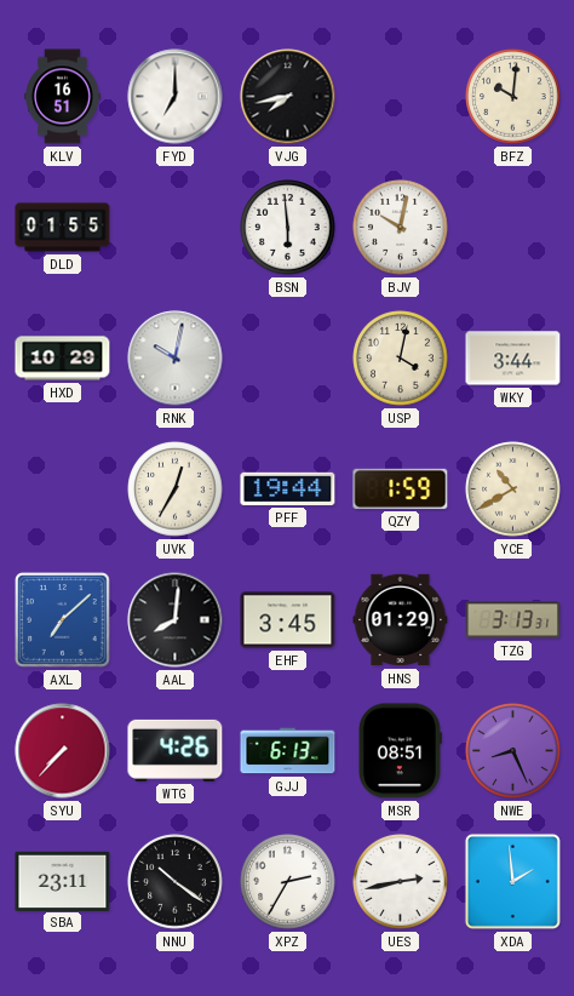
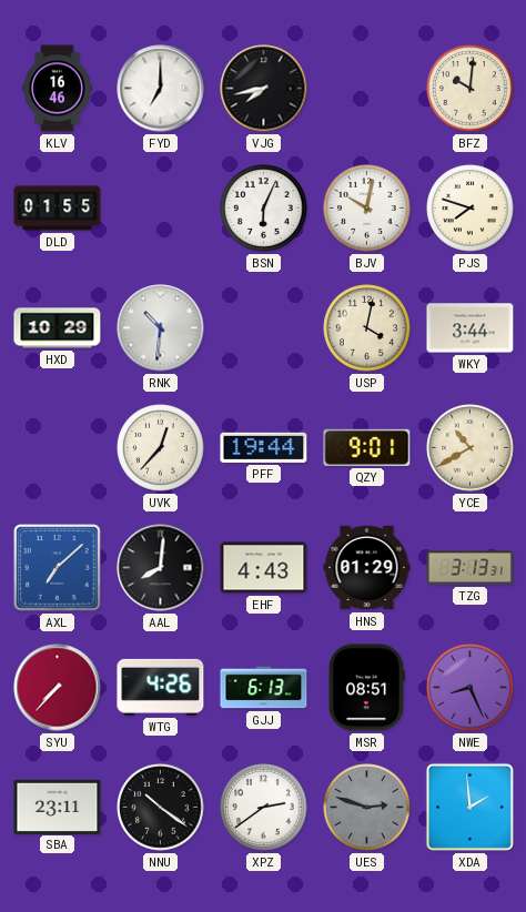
KLV: 16:51 -> 16:46 (58, 89)
BSN: 5:59 -> 6:04 (264, 209)
PJS: none -> 7:48 (471, 209)
RNK: 10:02 -> 10:31 (161, 328)
UVK: 12:35 -> 12:37 (161, 448)
QZY: 1:59 -> 9:01 (367, 447)
EHF: 3:45 -> 4:43 (264, 568)
XPZ: 2:35 -> 2:39 (264, 808)
UES: 2:43 -> 2:48 (367, 808)
UES dial: white -> grey (367, 808)
